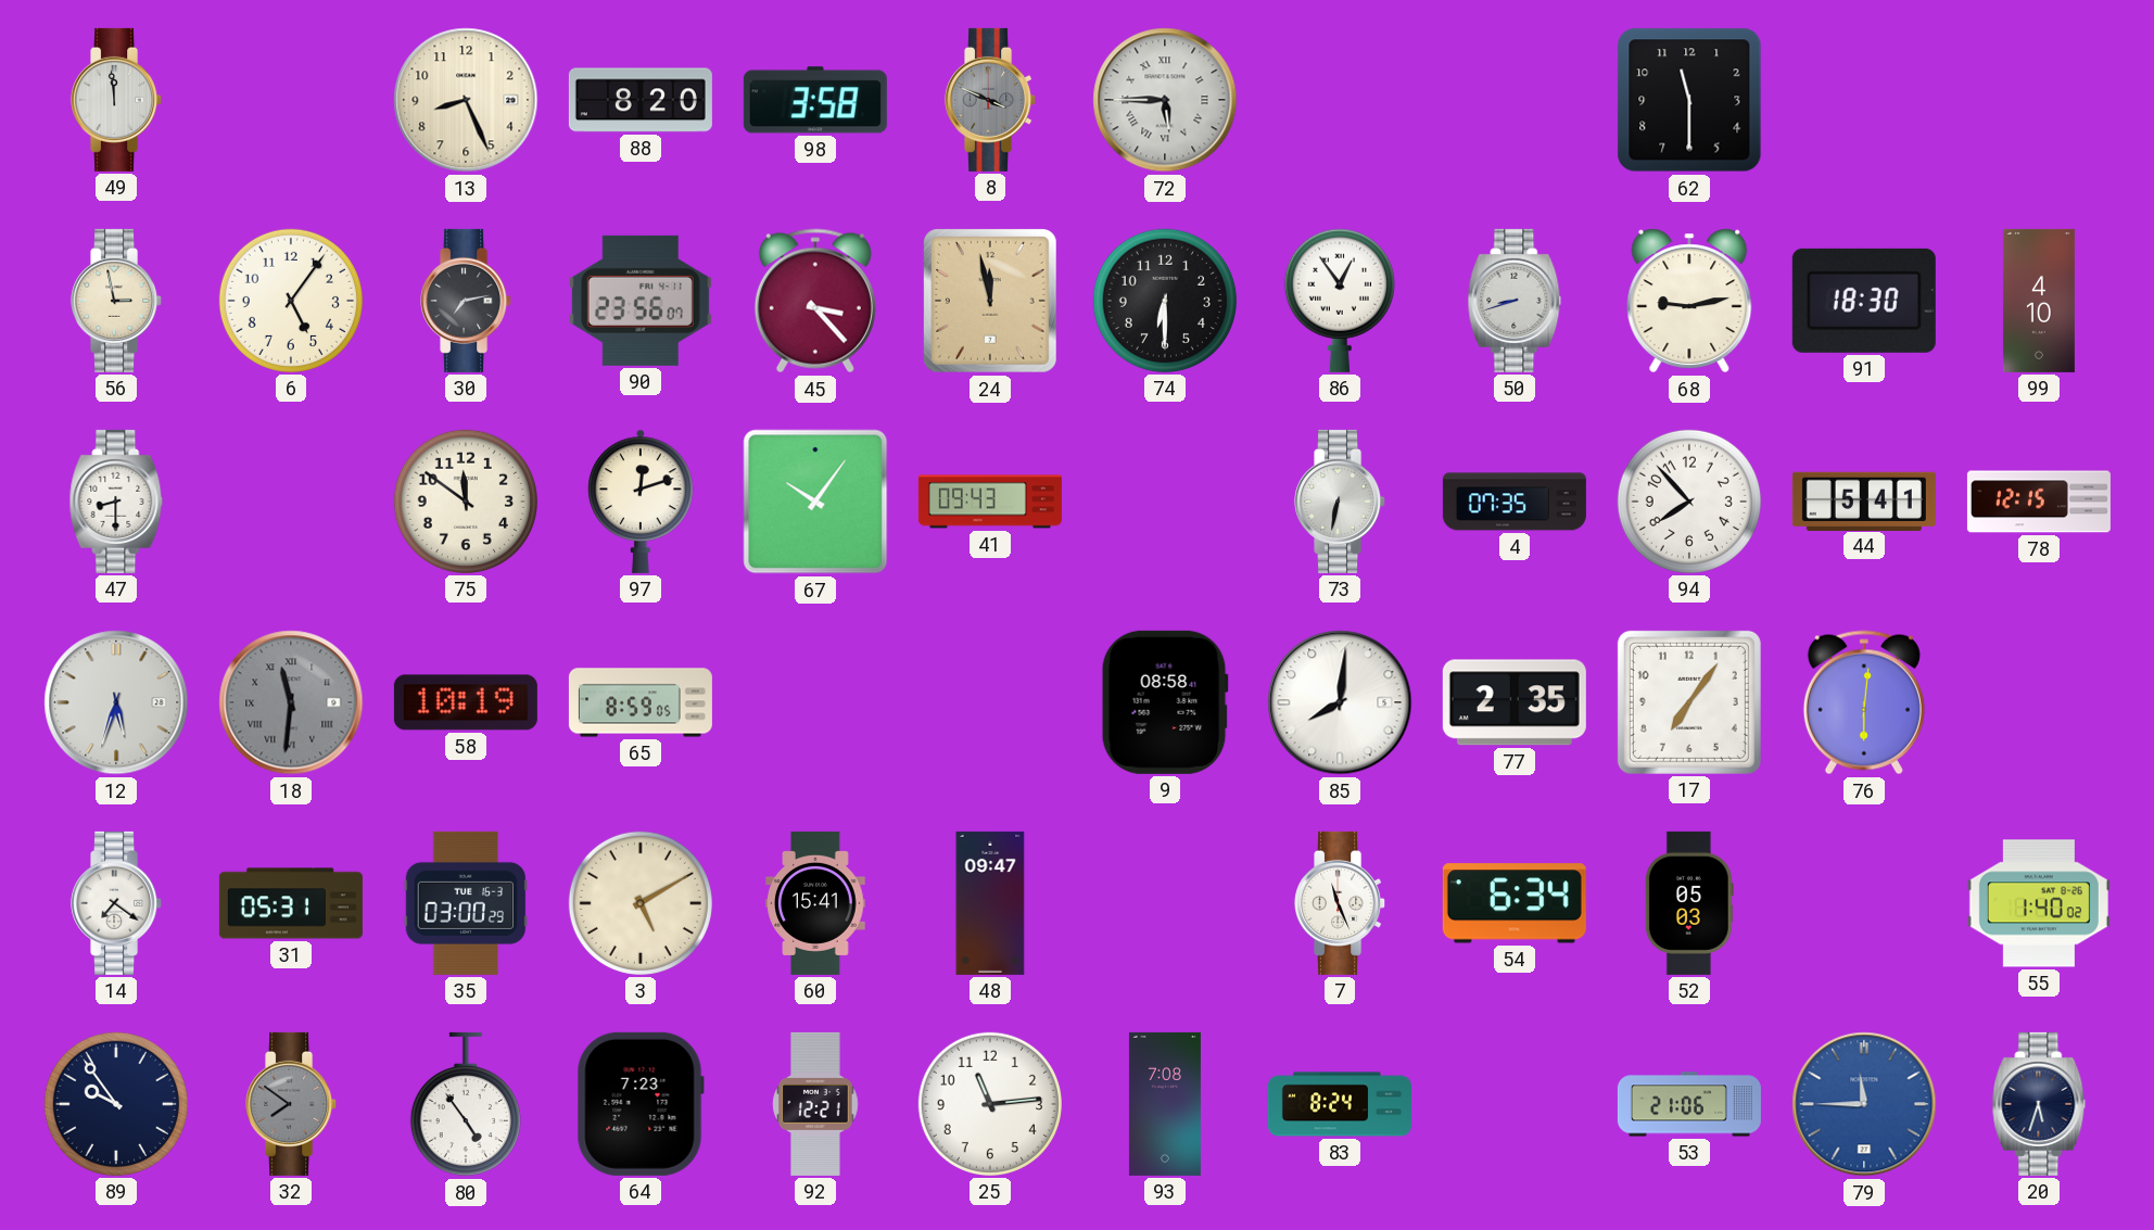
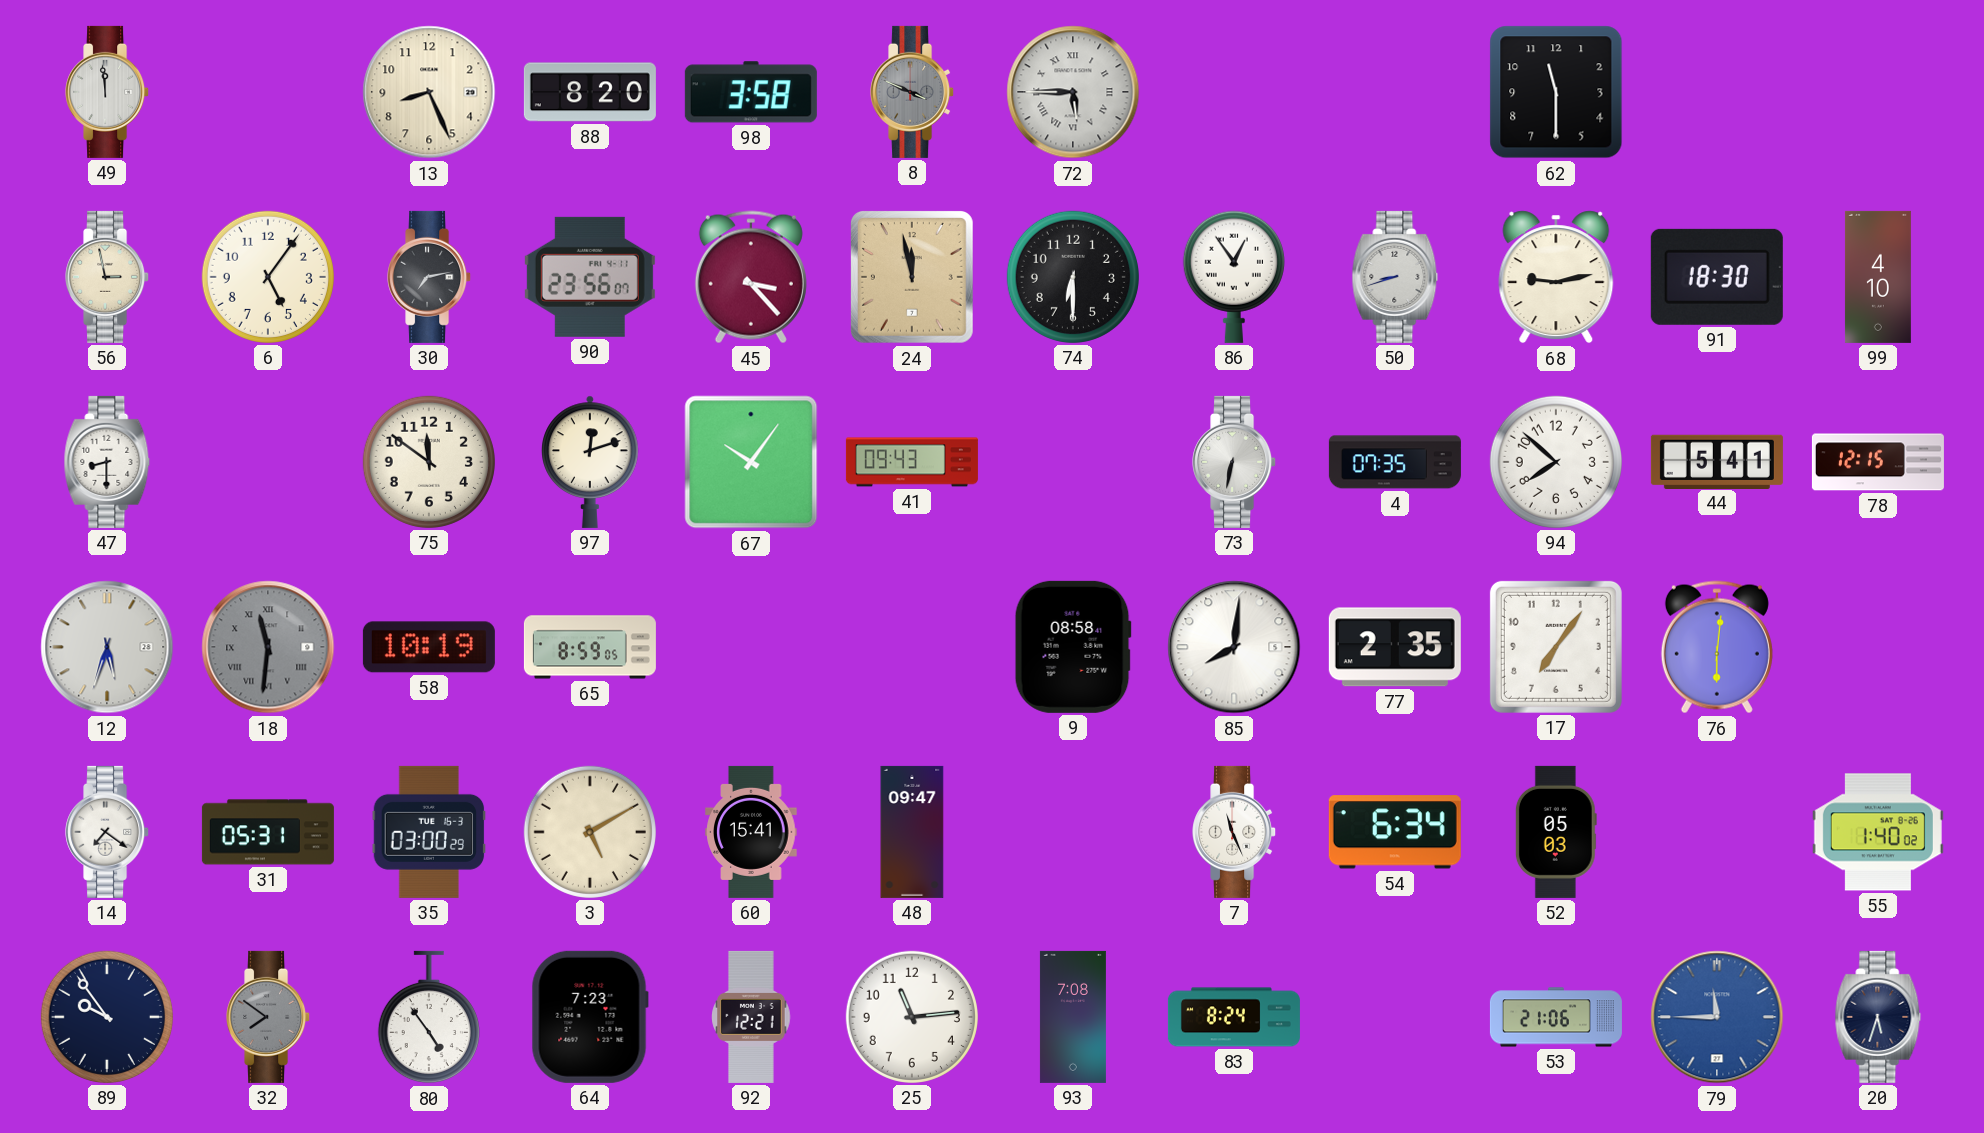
94: 7:53 -> 7:52 (1556, 462)
